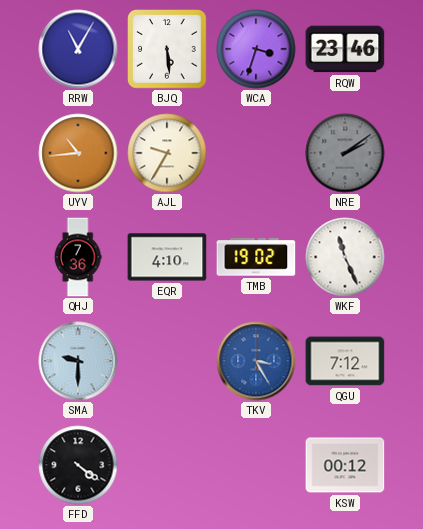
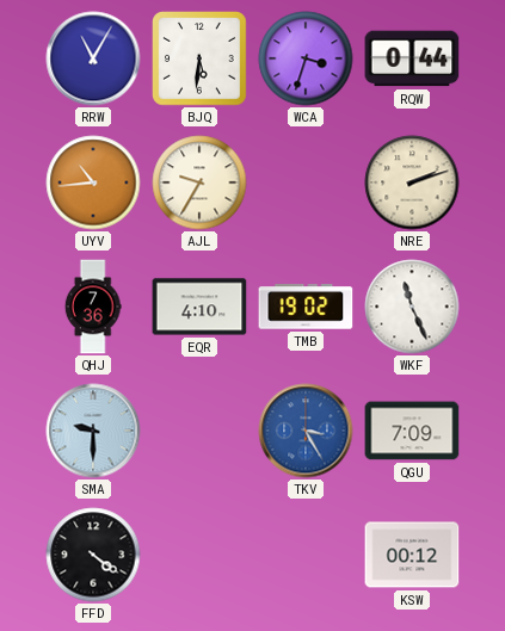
BJQ: 5:29 -> 5:31 (199, 58)
RQW: 23:46 -> 0:44 (412, 58)
NRE: 2:09 -> 2:12 (412, 183)
NRE dial: grey -> cream (412, 183)
QGU: 7:12 -> 7:09 (412, 431)
